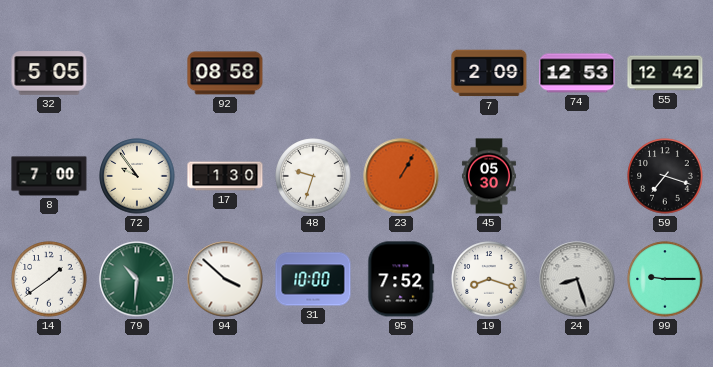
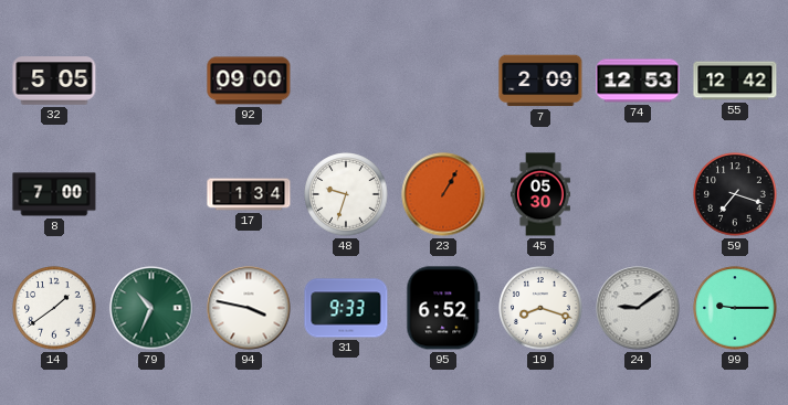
92: 08:58 -> 09:00 (249, 81)
72: 9:54 -> none (137, 176)
17: 1:30 -> 1:34 (249, 194)
79: 10:31 -> 10:34 (151, 308)
94: 3:52 -> 3:47 (249, 308)
31: 10:00 -> 9:33 (346, 308)
95: 7:52 -> 6:52 (443, 308)
24: 8:27 -> 9:09 (638, 308)
